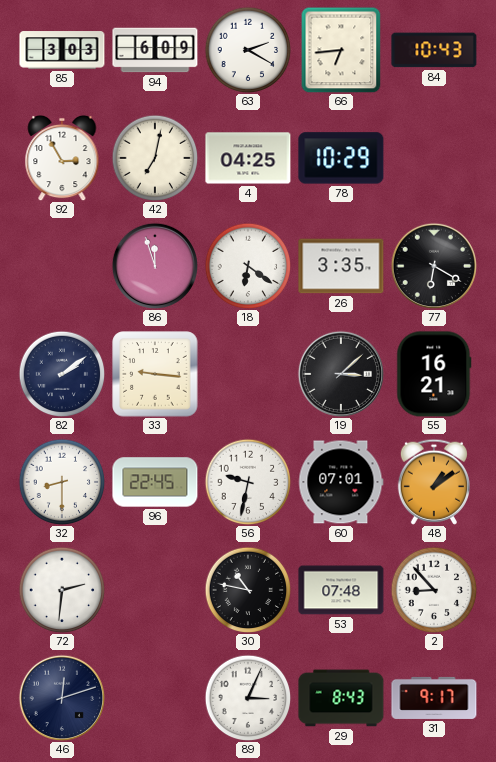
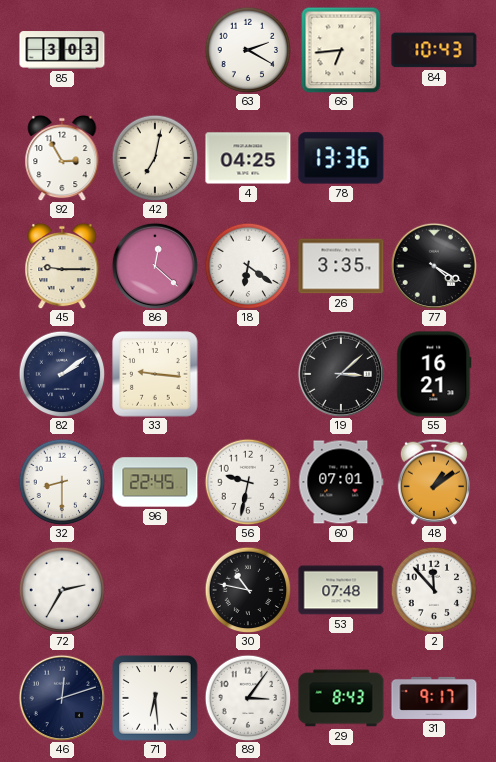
94: 6:09 -> none (155, 50)
78: 10:29 -> 13:36 (341, 158)
45: none -> 9:15 (62, 266)
86: 11:57 -> 12:22 (154, 265)
77: 6:20 -> 4:20 (433, 265)
72: 2:31 -> 2:35 (62, 590)
2: 8:53 -> 11:53 (434, 590)
71: none -> 6:29 (155, 698)
89: 3:04 -> 3:06 (248, 698)
